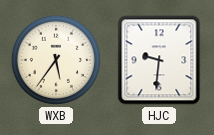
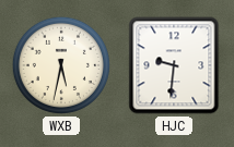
WXB: 5:36 -> 5:32 (61, 65)
